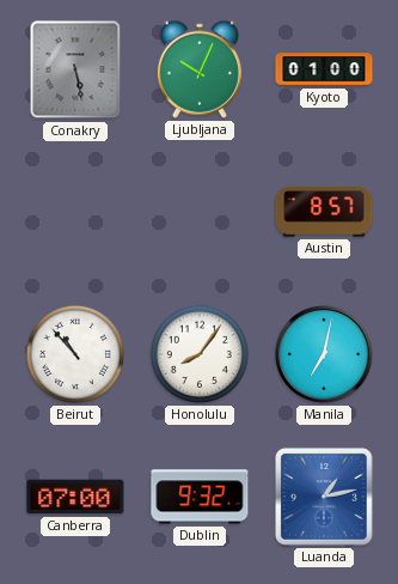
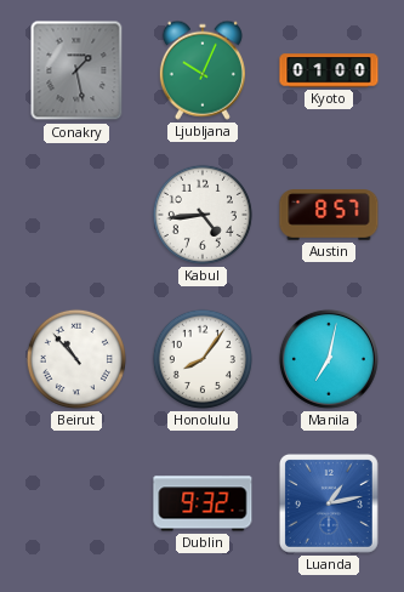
Conakry: 5:28 -> 1:28 (76, 70)
Kabul: none -> 4:44 (203, 215)
Canberra: 07:00 -> none (75, 497)
